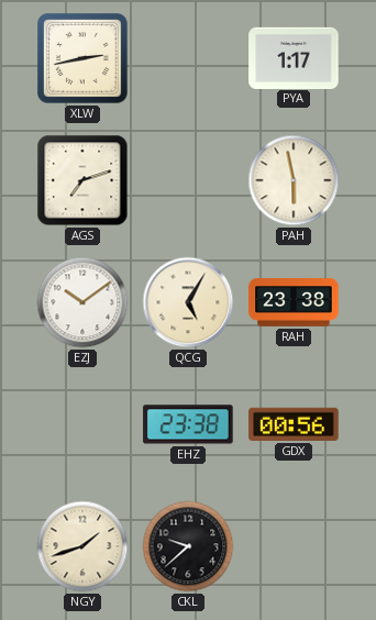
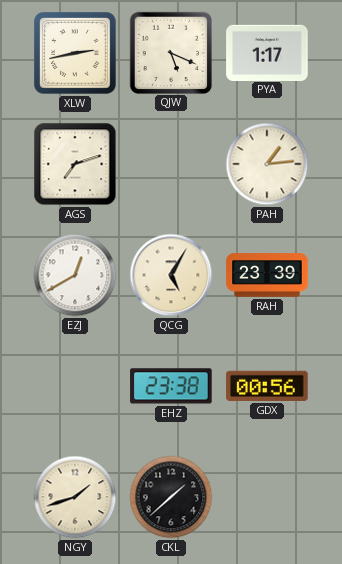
QJW: none -> 5:19 (170, 52)
PAH: 5:58 -> 1:14 (267, 164)
EZJ: 10:09 -> 12:40 (75, 275)
RAH: 23:38 -> 23:39 (267, 275)
CKL: 9:38 -> 1:38 (171, 497)
